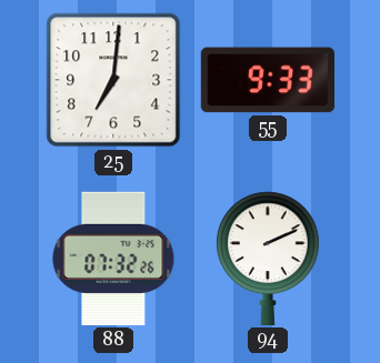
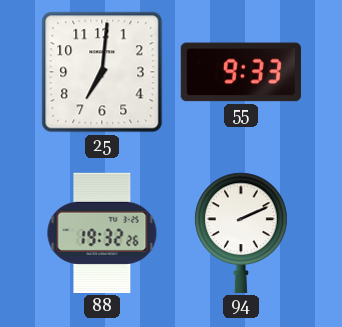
88: 07:32 -> 19:32 (102, 233)
